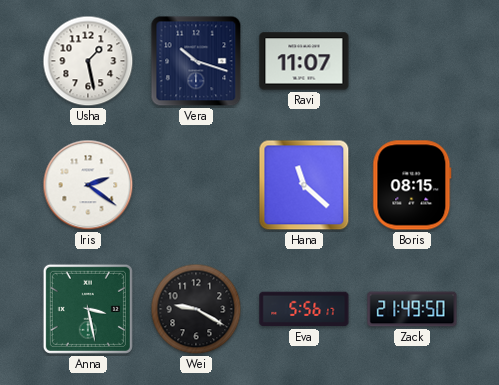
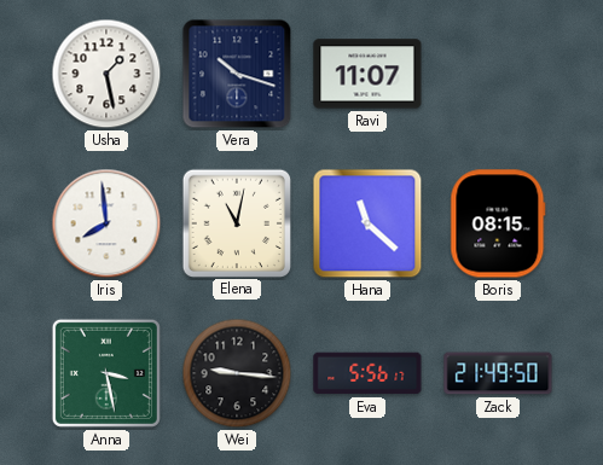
Iris: 2:21 -> 7:59 (106, 223)
Elena: none -> 11:02 (236, 222)
Wei: 9:20 -> 9:16 (237, 373)
